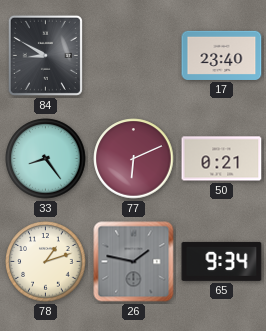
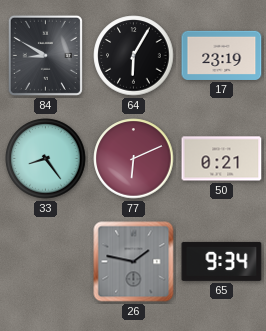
64: none -> 6:05 (134, 56)
17: 23:40 -> 23:19 (222, 55)
78: 1:12 -> none (46, 262)
